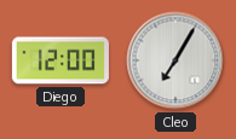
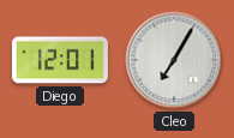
Diego: 12:00 -> 12:01 (60, 60)
